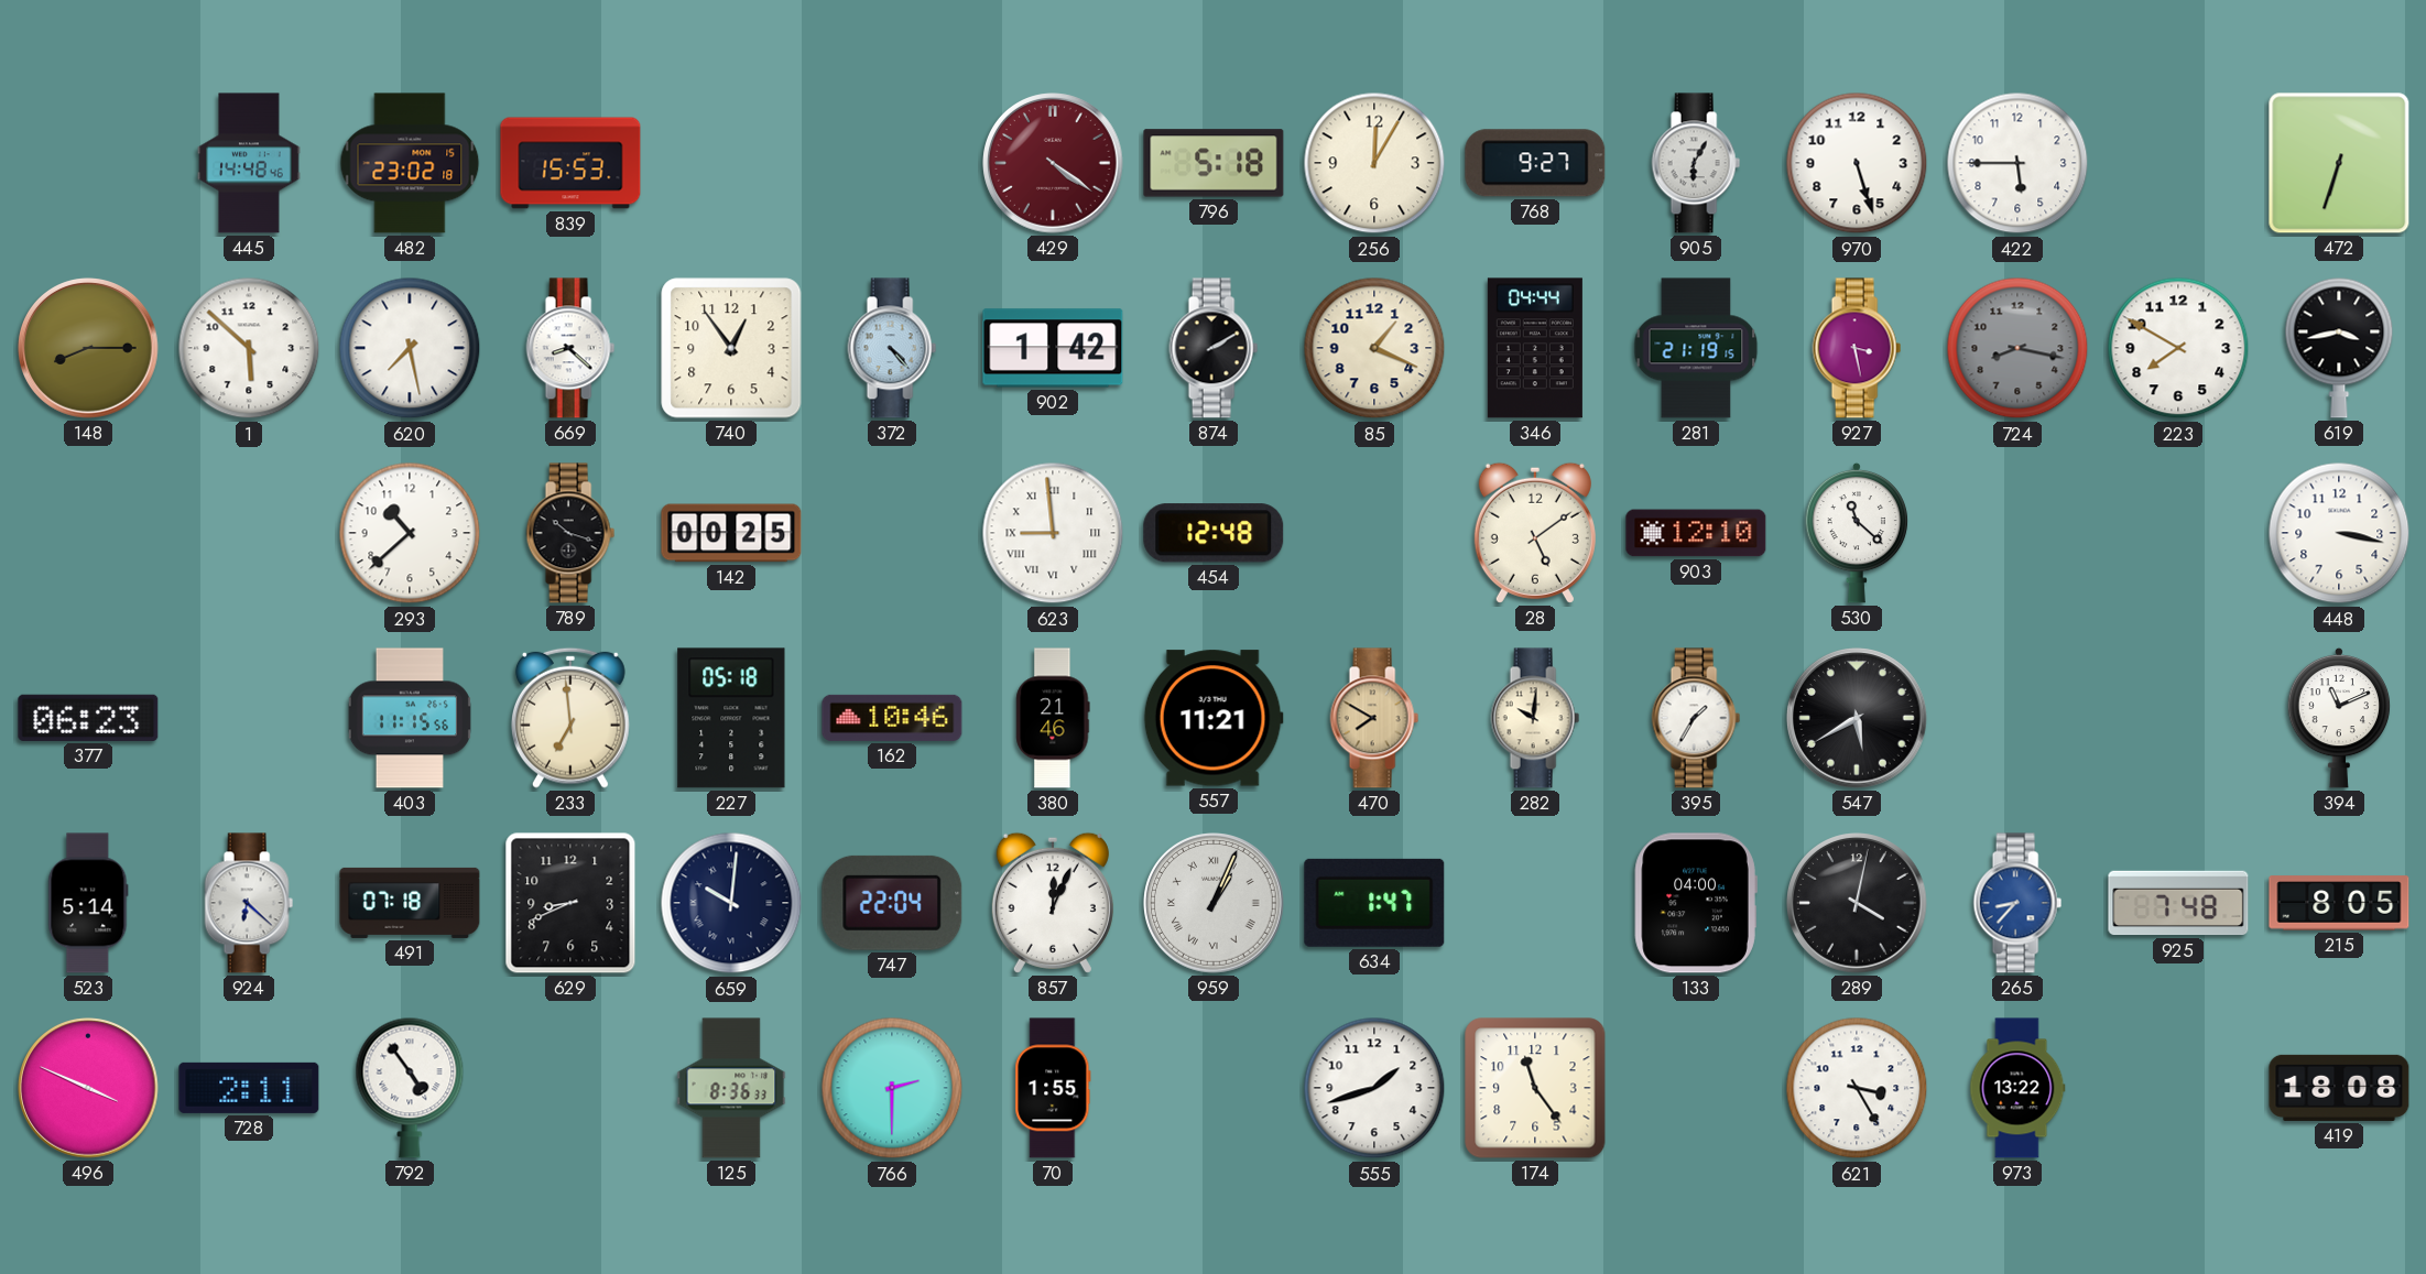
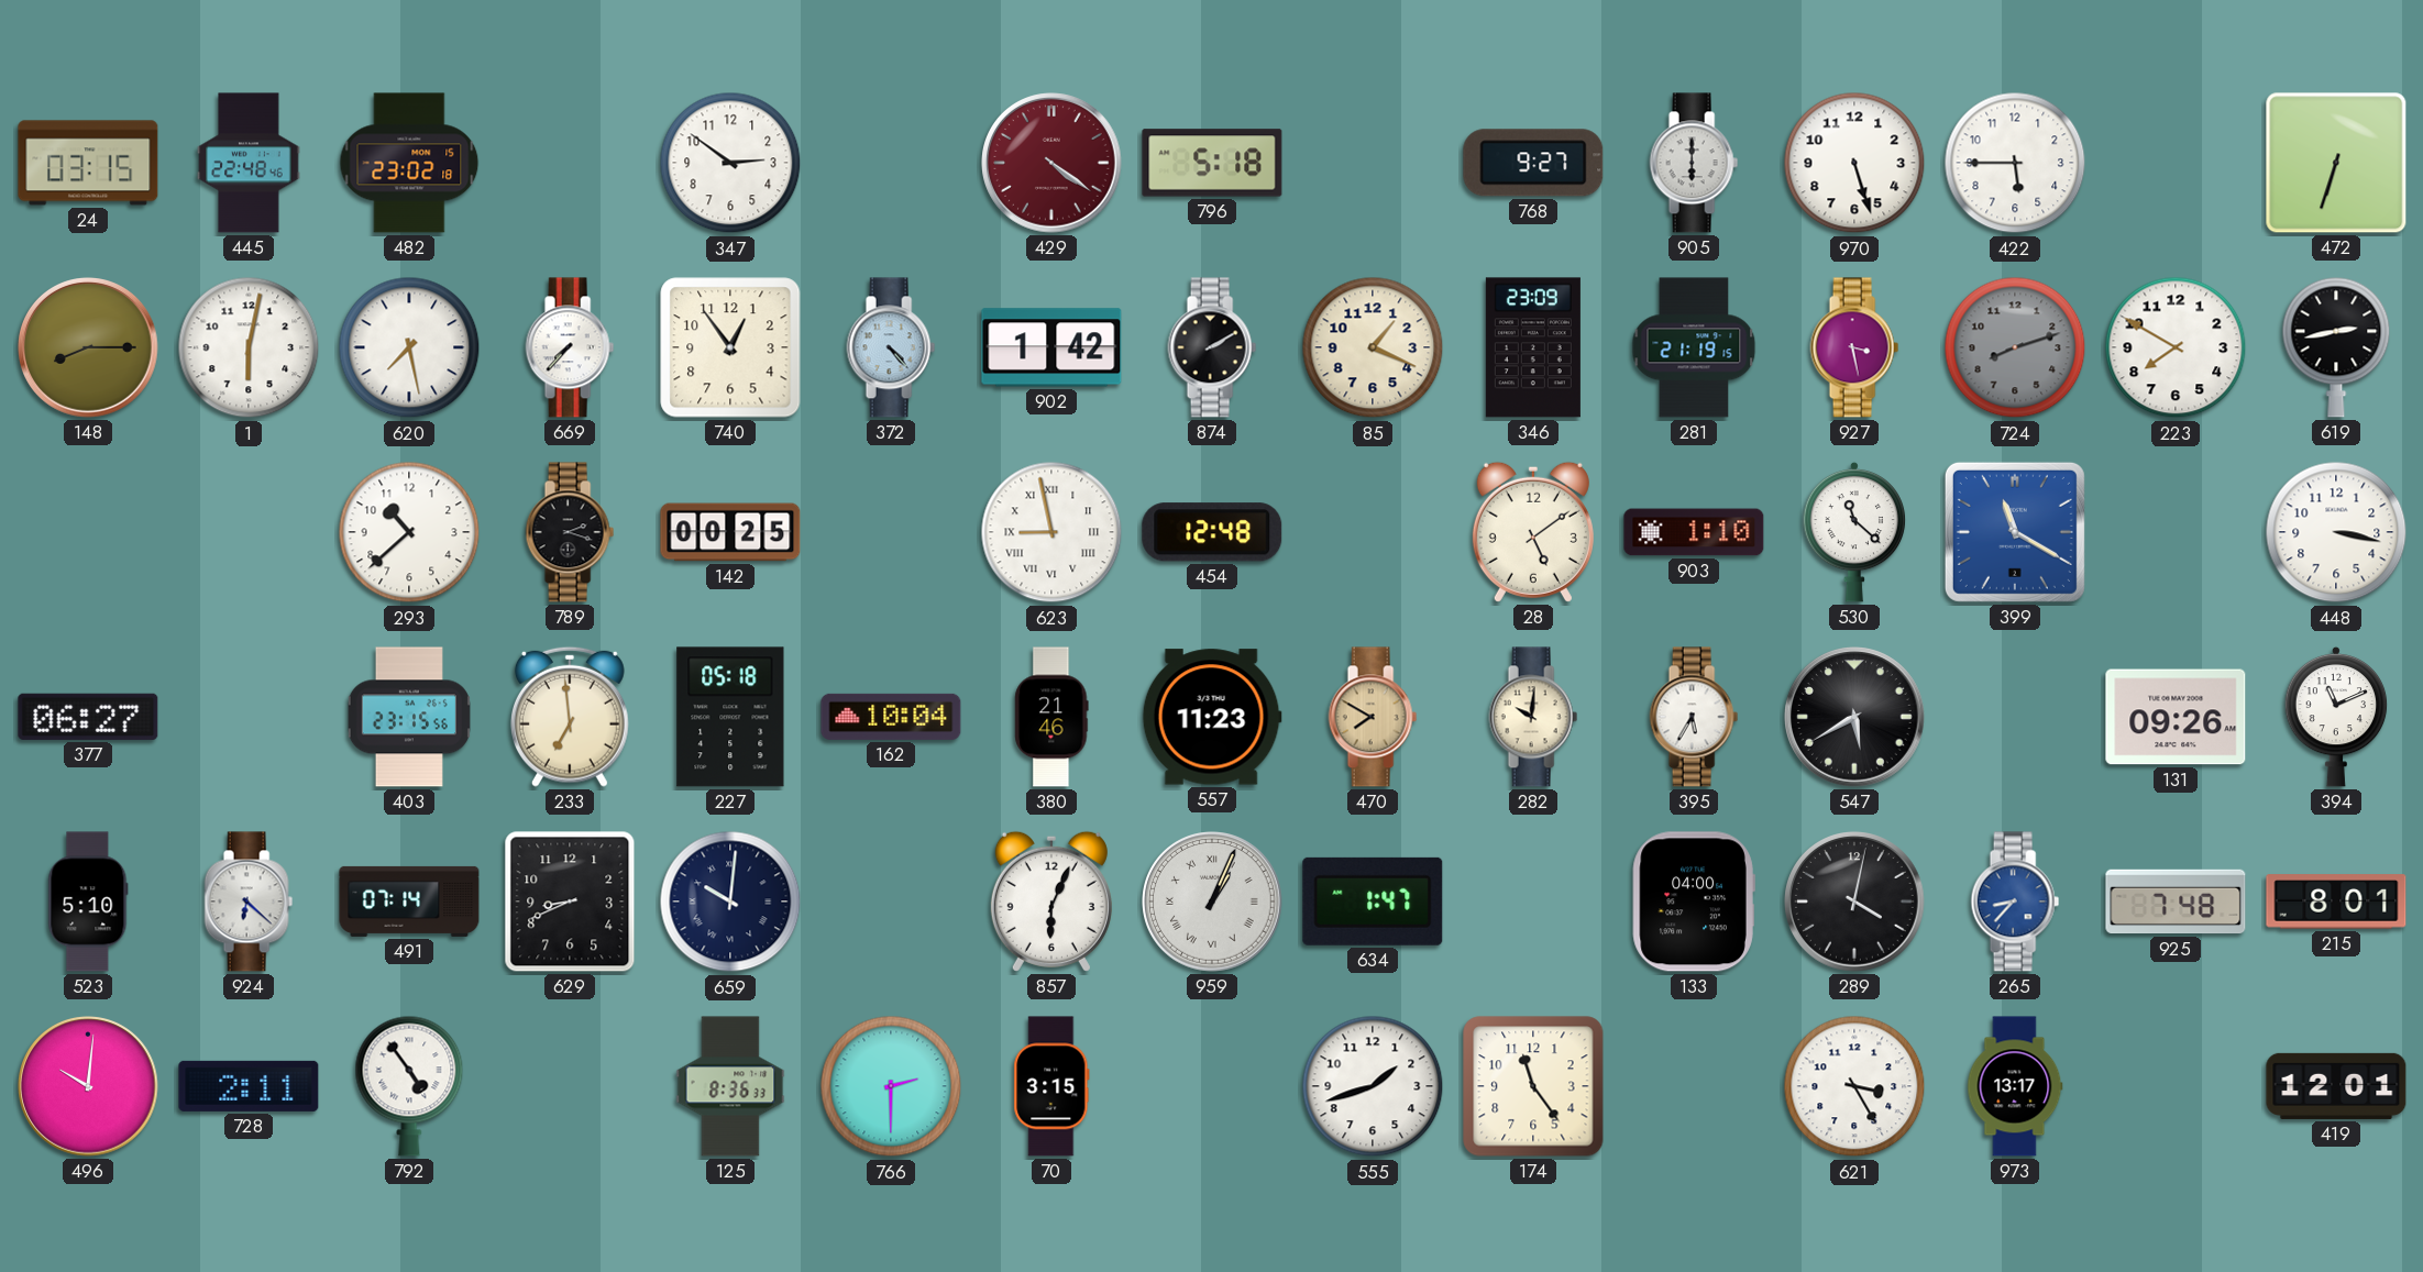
24: none -> 03:15 (88, 163)
445: 14:48 -> 22:48 (249, 163)
839: 15:53 -> none (570, 163)
347: none -> 2:51 (730, 163)
256: 12:05 -> none (1374, 163)
905: 6:05 -> 6:00 (1694, 163)
1: 5:52 -> 6:02 (249, 347)
669: 8:22 -> 7:37 (570, 347)
346: 04:44 -> 23:09 (1533, 347)
724: 8:17 -> 8:12 (2015, 347)
619: 3:43 -> 2:43 (2336, 347)
789: 10:18 -> 2:18 (570, 532)
623: 8:59 -> 8:58 (1051, 532)
903: 12:10 -> 1:10 (1694, 532)
399: none -> 11:20 (2015, 532)
377: 06:23 -> 06:27 (88, 717)
403: 11:15 -> 23:15 (409, 717)
162: 10:46 -> 10:04 (891, 717)
557: 11:21 -> 11:23 (1212, 717)
395: 1:35 -> 5:35 (1694, 717)
131: none -> 09:26 (2176, 717)
523: 5:14 -> 5:10 (88, 902)
491: 07:18 -> 07:14 (409, 902)
747: 22:04 -> none (892, 903)
857: 12:04 -> 6:04 (1051, 902)
215: 8:05 -> 8:01 (2336, 902)
496: 3:49 -> 10:01 (88, 1086)
70: 1:55 -> 3:15 (1051, 1086)
973: 13:22 -> 13:17 (2015, 1086)
419: 18:08 -> 12:01 (2336, 1086)
